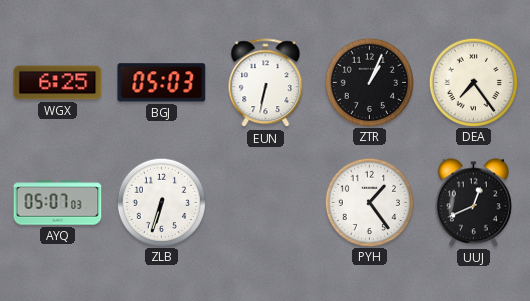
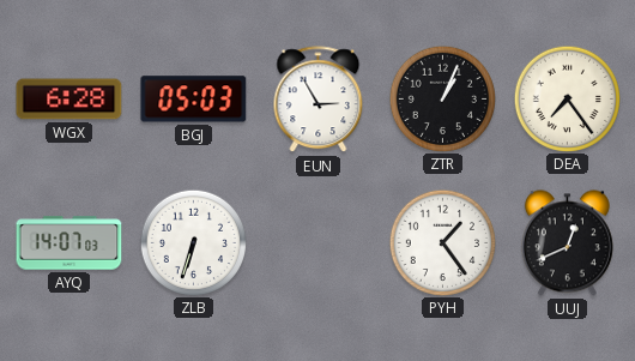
WGX: 6:25 -> 6:28 (69, 100)
EUN: 6:32 -> 2:55 (319, 100)
AYQ: 05:07 -> 14:07 (69, 243)
